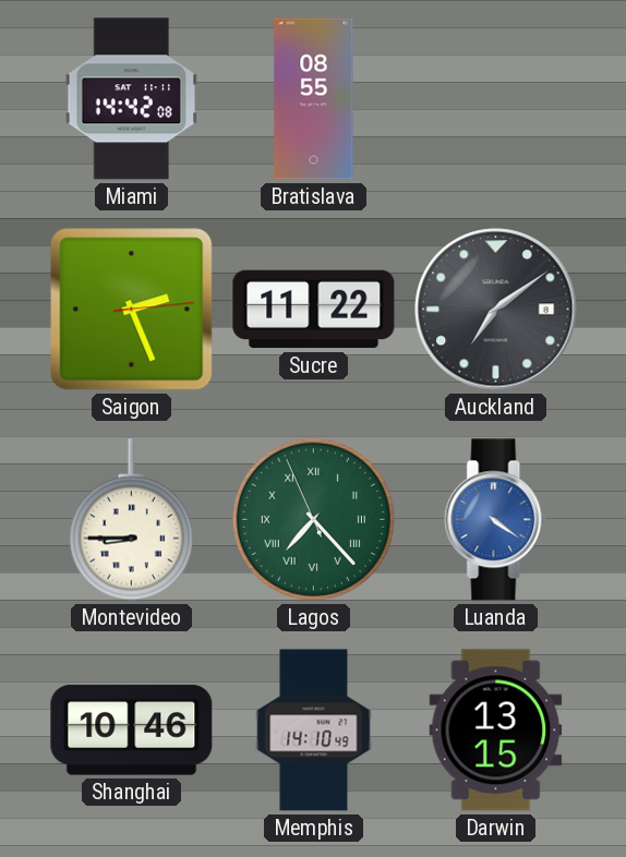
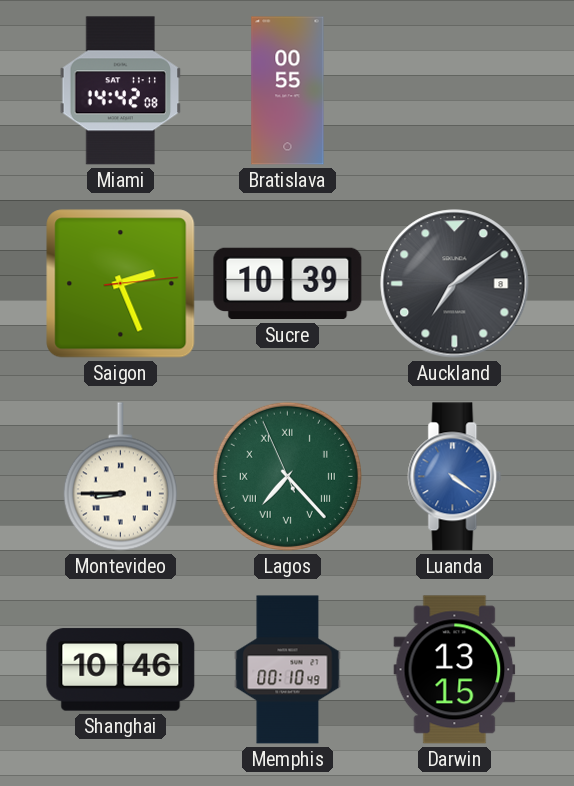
Bratislava: 08:55 -> 00:55 (288, 91)
Sucre: 11:22 -> 10:39 (288, 284)
Memphis: 14:10 -> 00:10 (288, 670)
